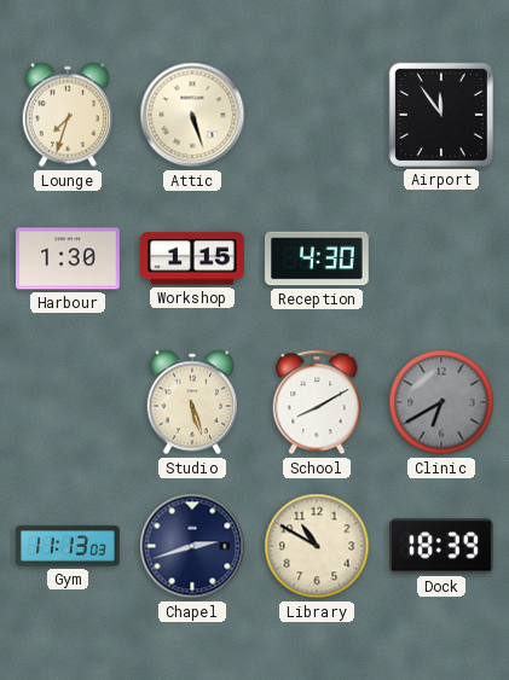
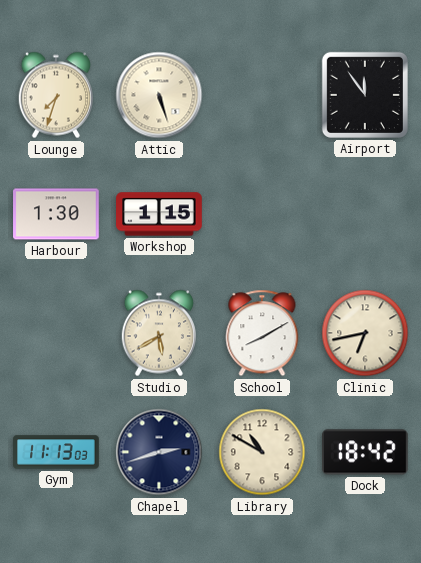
Reception: 4:30 -> none (317, 258)
Studio: 5:27 -> 5:40 (158, 333)
Clinic: 6:40 -> 6:43 (365, 333)
Clinic dial: grey -> cream (365, 333)
Dock: 18:39 -> 18:42 (366, 452)
